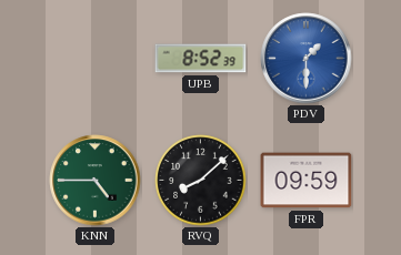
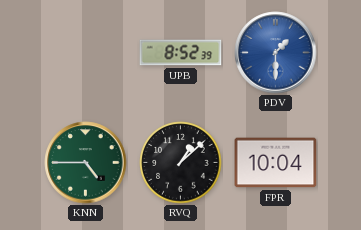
RVQ: 8:08 -> 1:08 (181, 163)
FPR: 09:59 -> 10:04 (276, 163)
